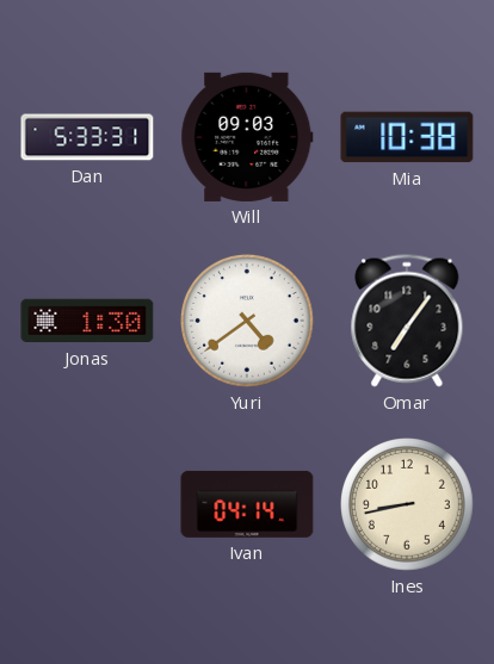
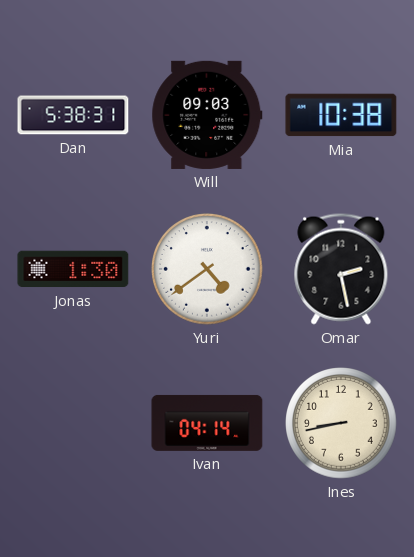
Dan: 5:33 -> 5:38 (73, 115)
Omar: 7:06 -> 2:28 (341, 269)
